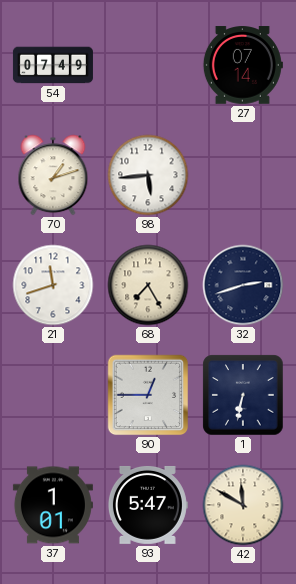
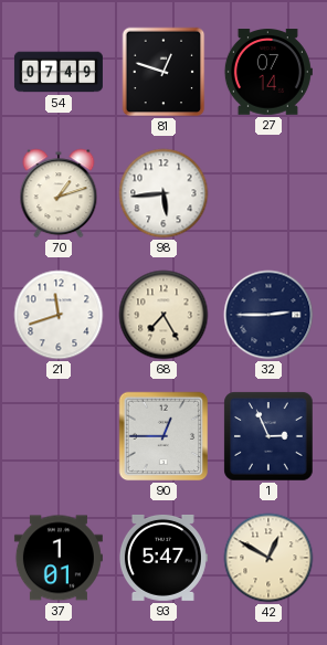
81: none -> 12:48 (163, 72)
32: 2:42 -> 2:45 (268, 315)
1: 6:32 -> 2:56 (268, 436)
42: 11:50 -> 12:50 (268, 558)
